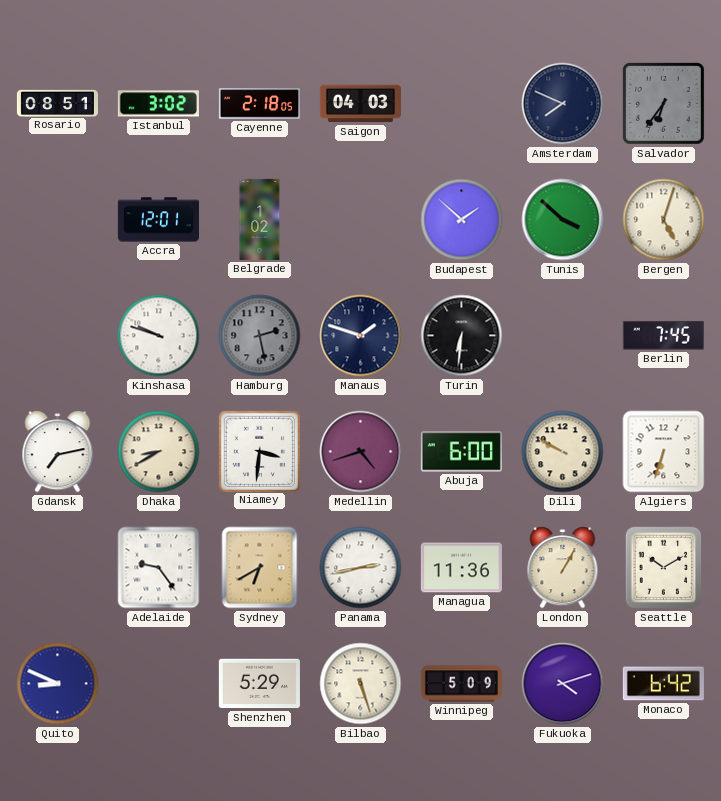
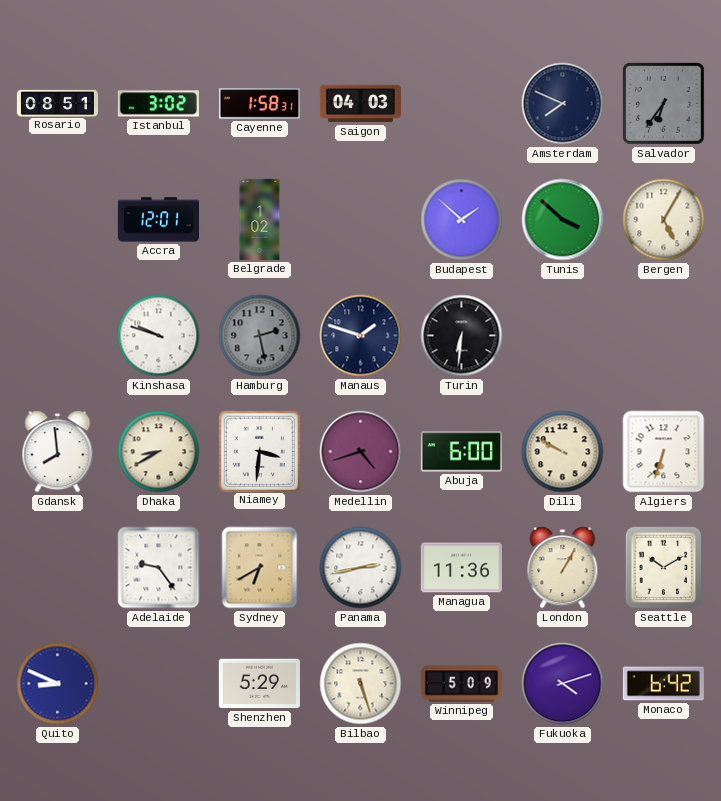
Cayenne: 2:18 -> 1:58 (259, 104)
Bergen: 5:03 -> 5:05 (664, 220)
Berlin: 7:45 -> none (663, 335)
Gdansk: 7:13 -> 7:59 (58, 452)
